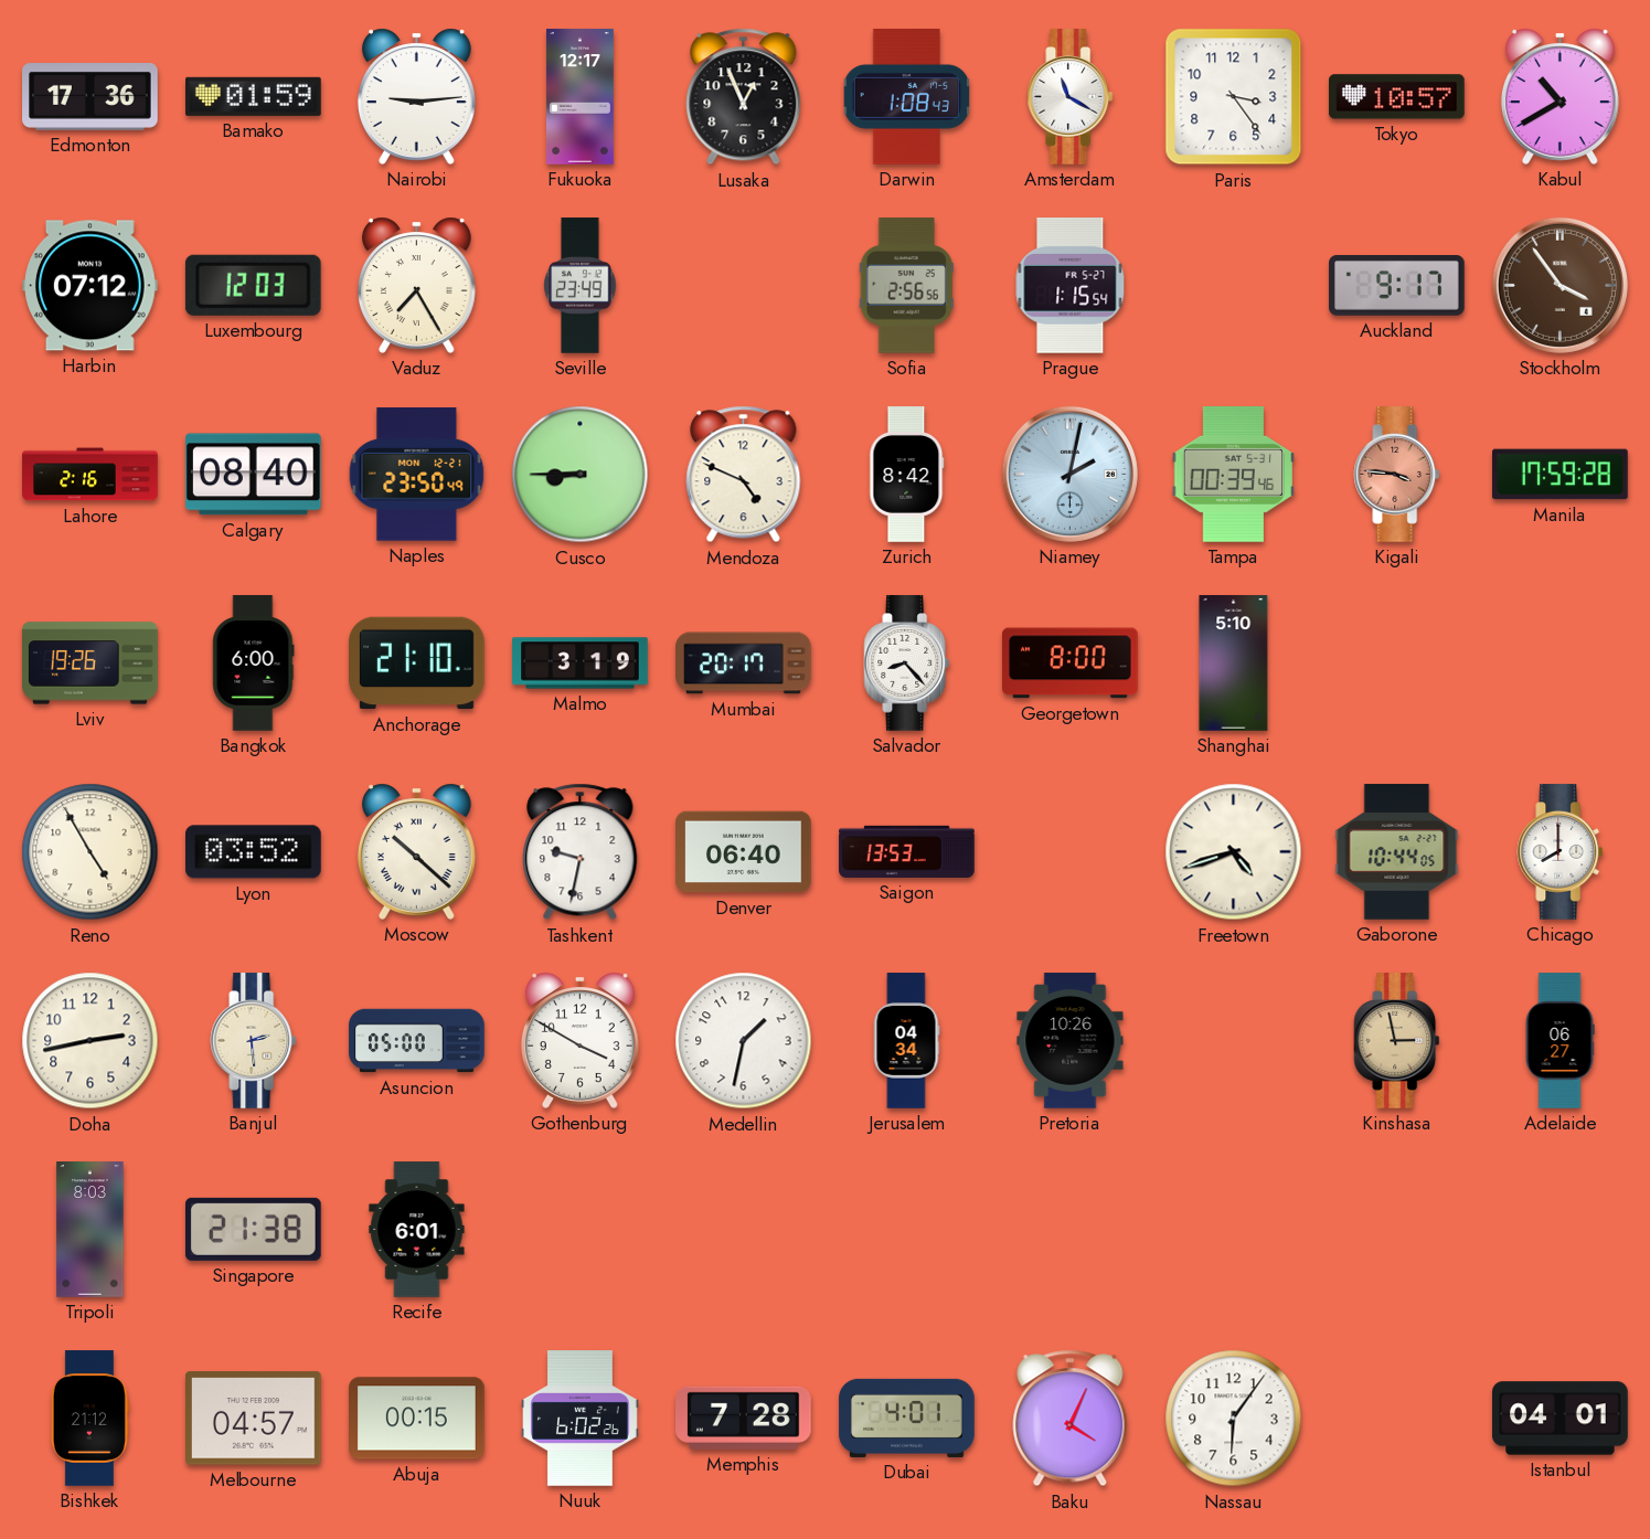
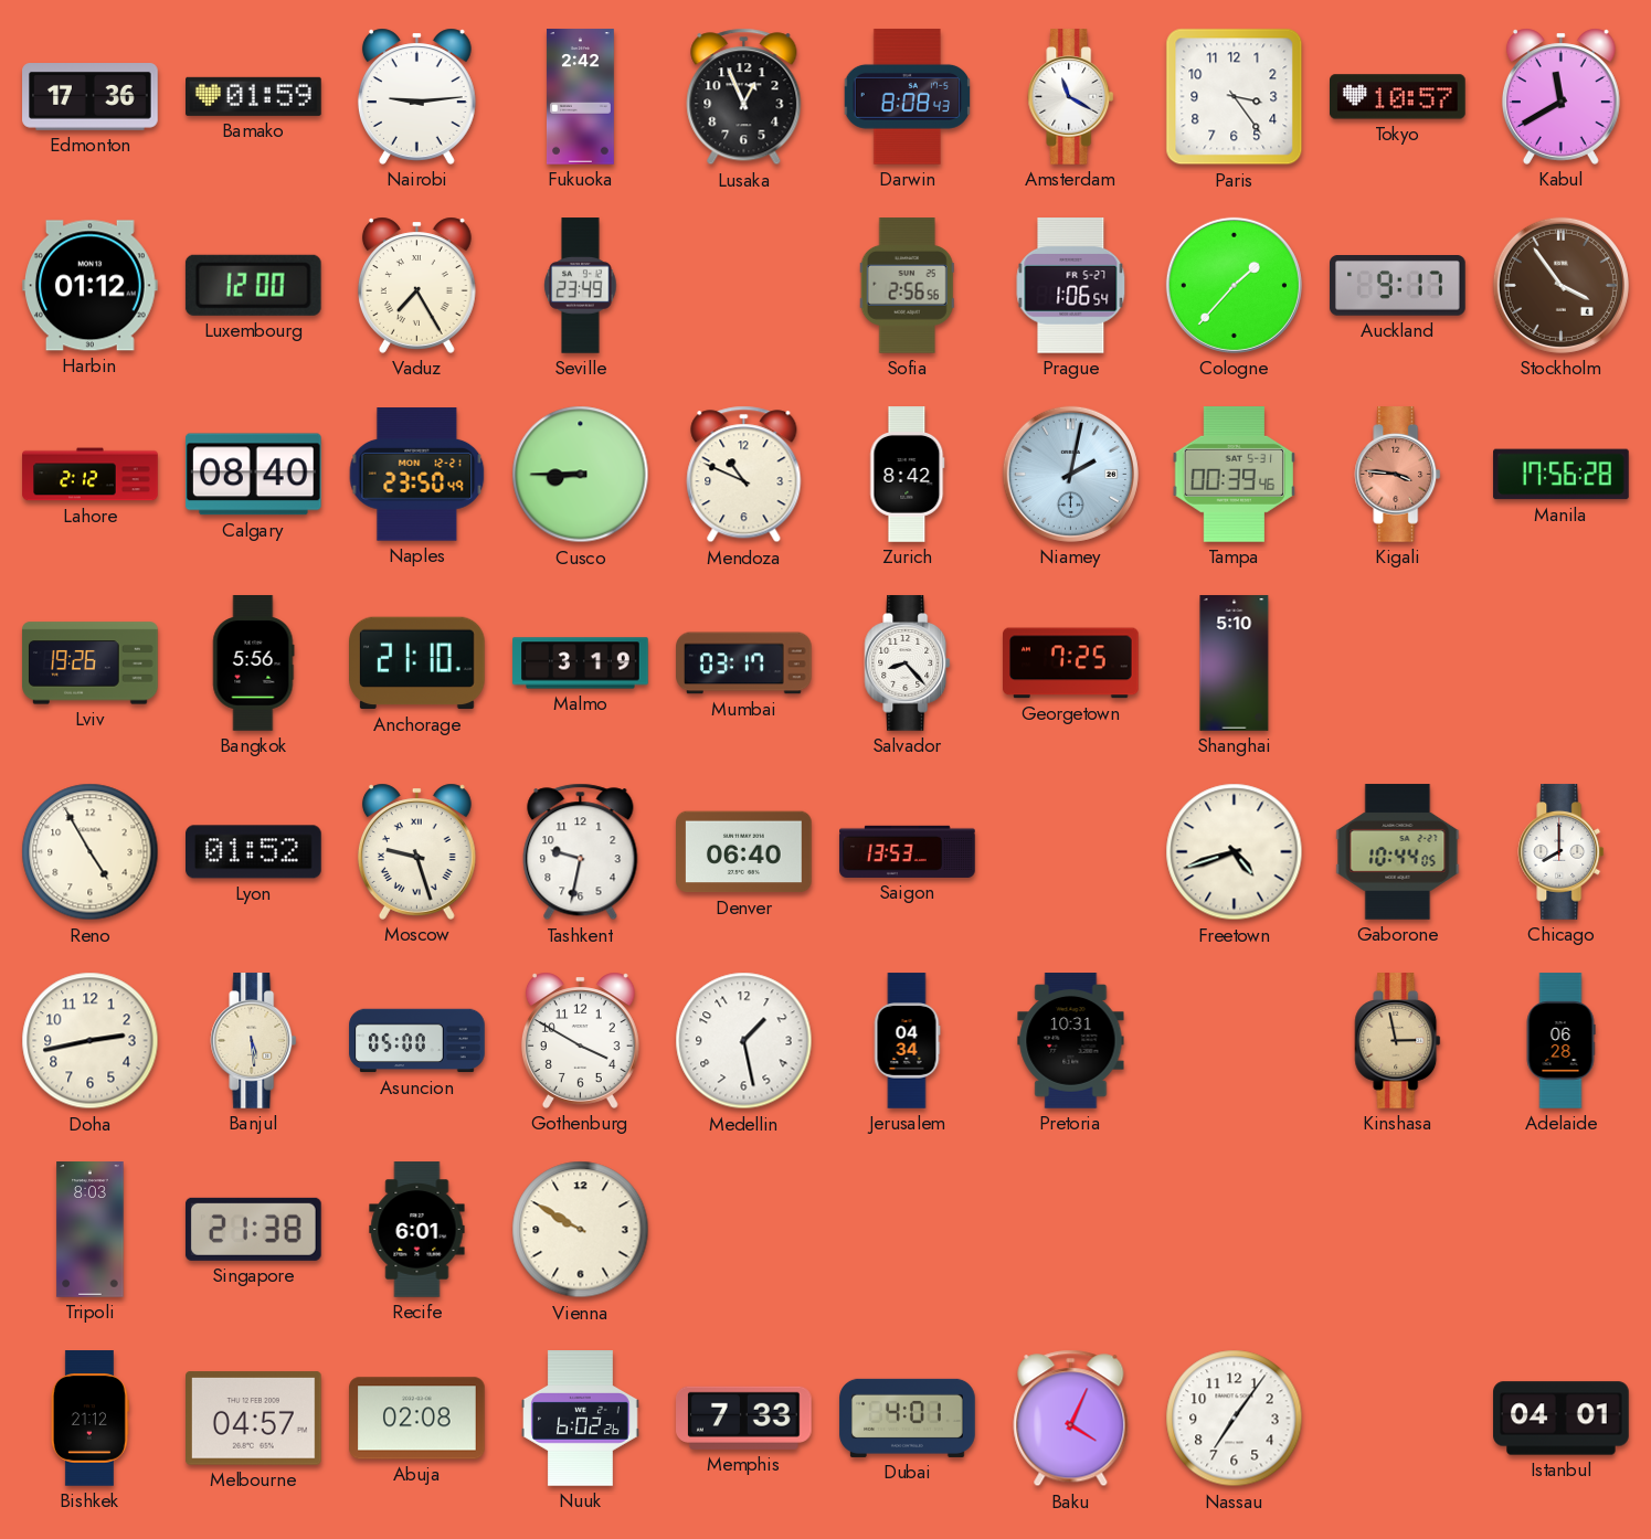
Fukuoka: 12:17 -> 2:42 (580, 97)
Darwin: 1:08 -> 8:08 (908, 97)
Kabul: 10:40 -> 11:40 (1560, 96)
Harbin: 07:12 -> 01:12 (91, 286)
Luxembourg: 12:03 -> 12:00 (253, 285)
Prague: 1:15 -> 1:06 (1071, 286)
Cologne: none -> 1:37 (1234, 285)
Lahore: 2:16 -> 2:12 (91, 475)
Mendoza: 4:49 -> 10:49 (744, 475)
Manila: 17:59 -> 17:56 (1562, 475)
Bangkok: 6:00 -> 5:56 (254, 664)
Mumbai: 20:17 -> 03:17 (744, 664)
Georgetown: 8:00 -> 7:25 (1071, 664)
Lyon: 03:52 -> 01:52 (254, 852)
Moscow: 10:22 -> 9:27 (416, 851)
Banjul: 2:29 -> 5:29 (254, 1041)
Medellin: 1:32 -> 1:28 (744, 1041)
Pretoria: 10:26 -> 10:31 (1071, 1041)
Adelaide: 06:27 -> 06:28 (1560, 1041)
Vienna: none -> 9:50 (581, 1230)
Abuja: 00:15 -> 02:08 (417, 1419)
Memphis: 7:28 -> 7:33 (744, 1418)
Nassau: 6:06 -> 7:06 (1235, 1419)
